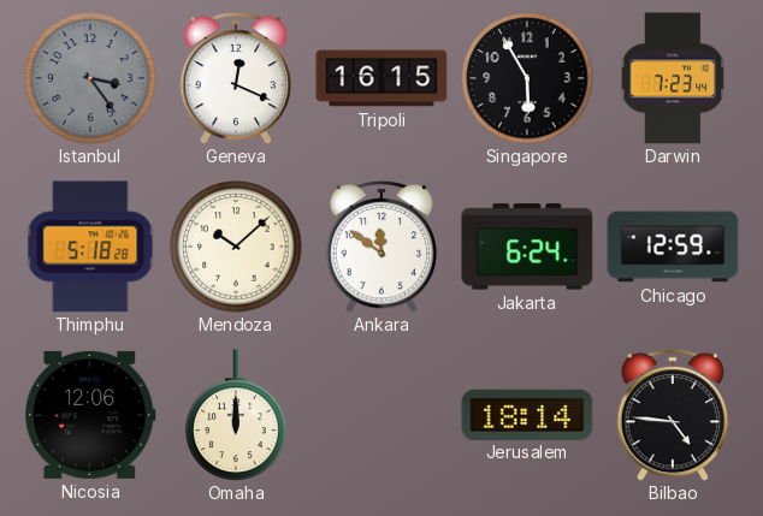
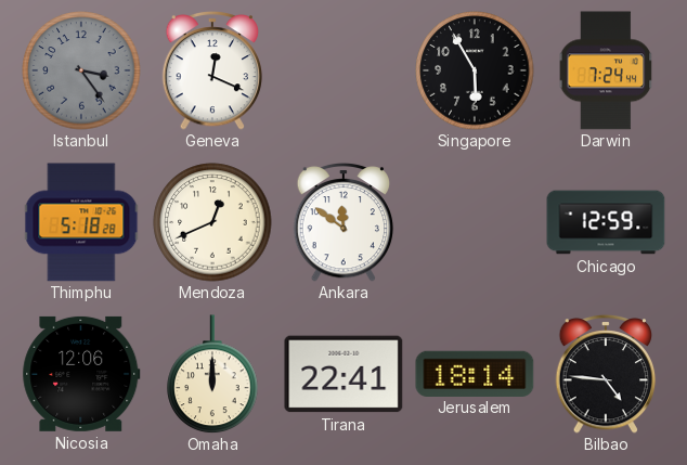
Tripoli: 16:15 -> none (381, 78)
Darwin: 7:23 -> 7:24 (606, 70)
Mendoza: 10:08 -> 12:41 (212, 222)
Jakarta: 6:24 -> none (527, 247)
Tirana: none -> 22:41 (343, 374)
